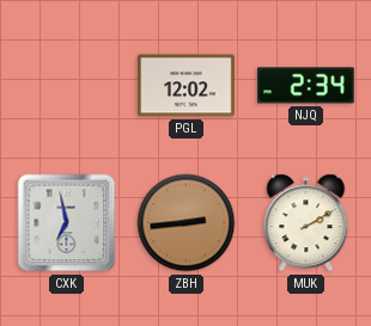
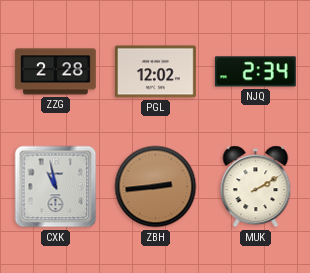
ZZG: none -> 2:28 (55, 72)
CXK: 6:58 -> 10:58 (56, 187)
